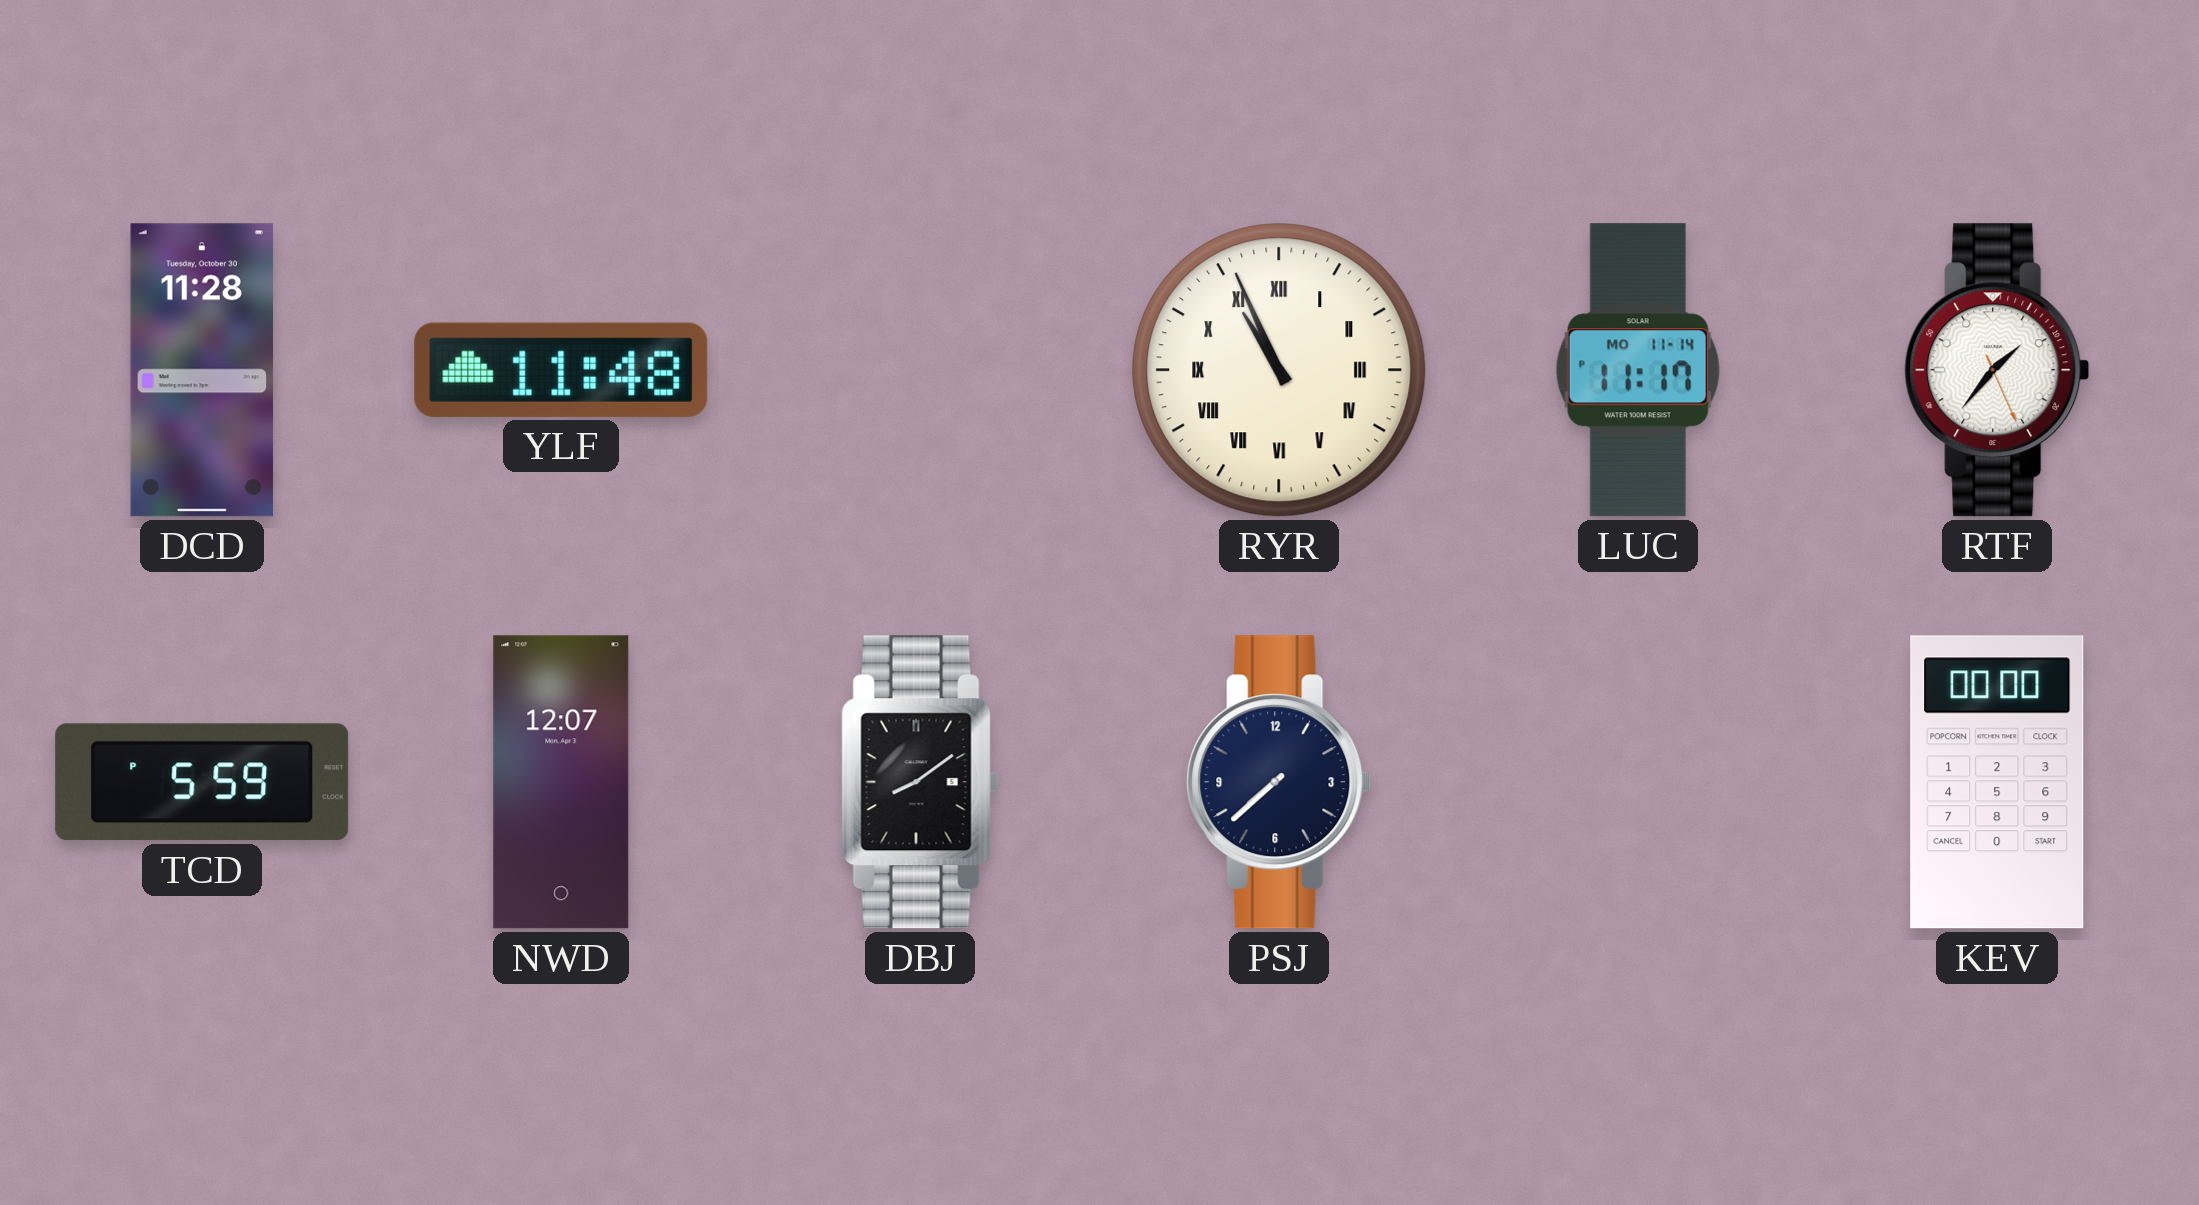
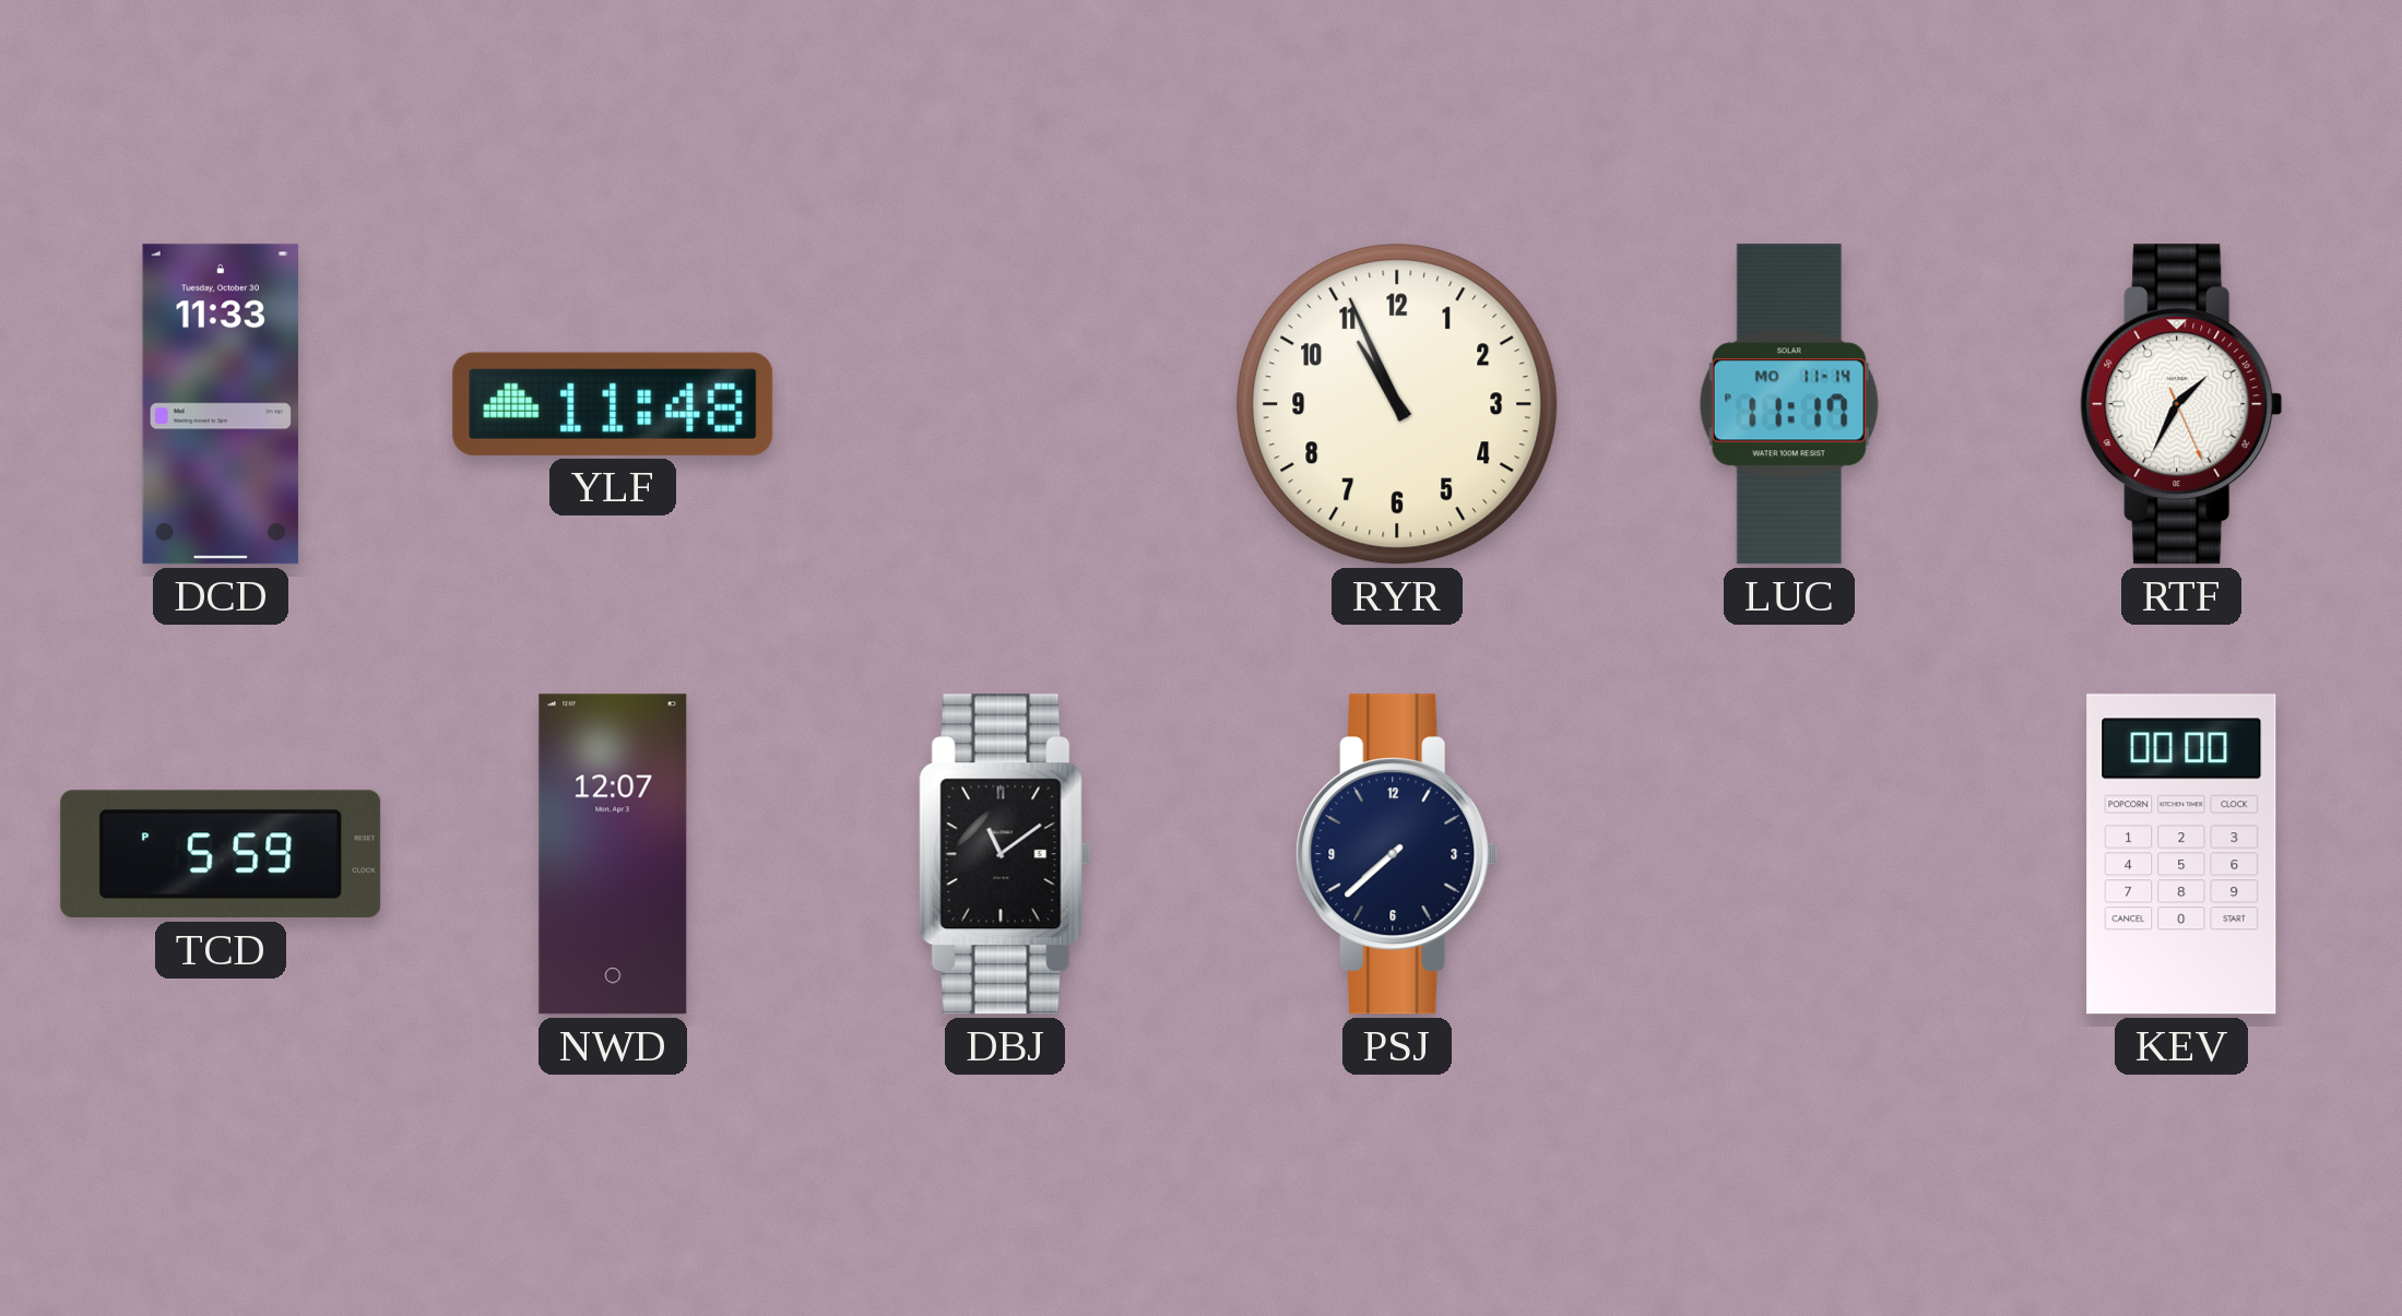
DCD: 11:28 -> 11:33 (221, 404)
RYR numerals: Roman -> Arabic (1397, 404)
RTF: 1:36 -> 1:34 (2181, 404)
DBJ: 8:09 -> 11:09 (1005, 854)
